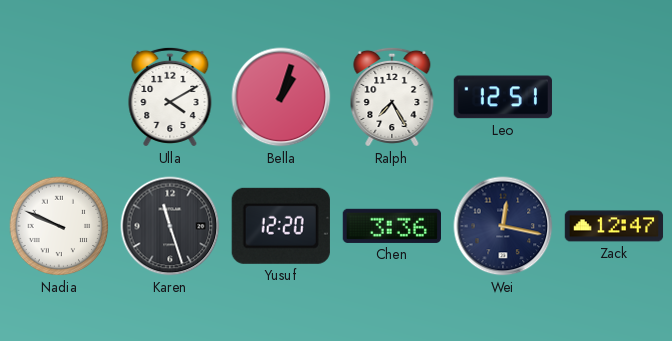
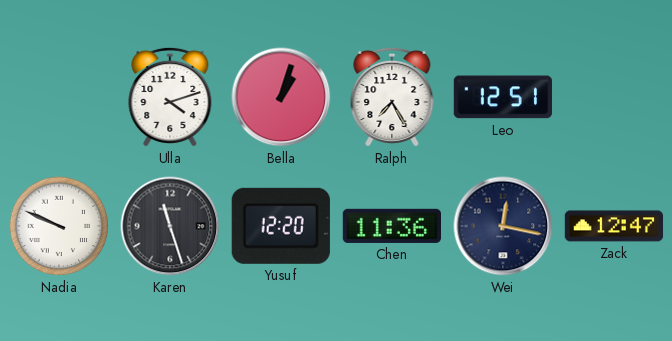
Ulla: 4:10 -> 4:12 (170, 97)
Chen: 3:36 -> 11:36 (391, 226)
